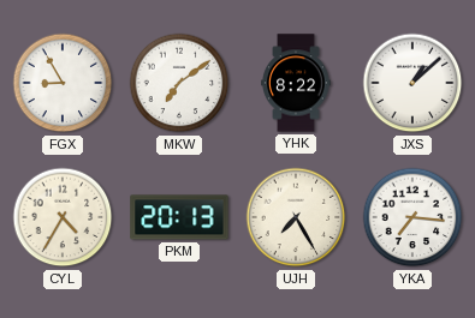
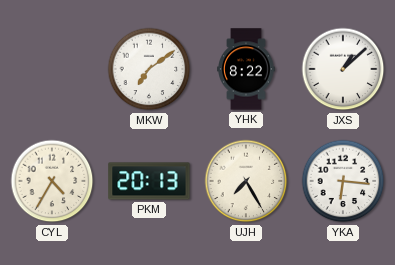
FGX: 8:55 -> none (63, 83)
YKA: 7:16 -> 6:16 (343, 181)
